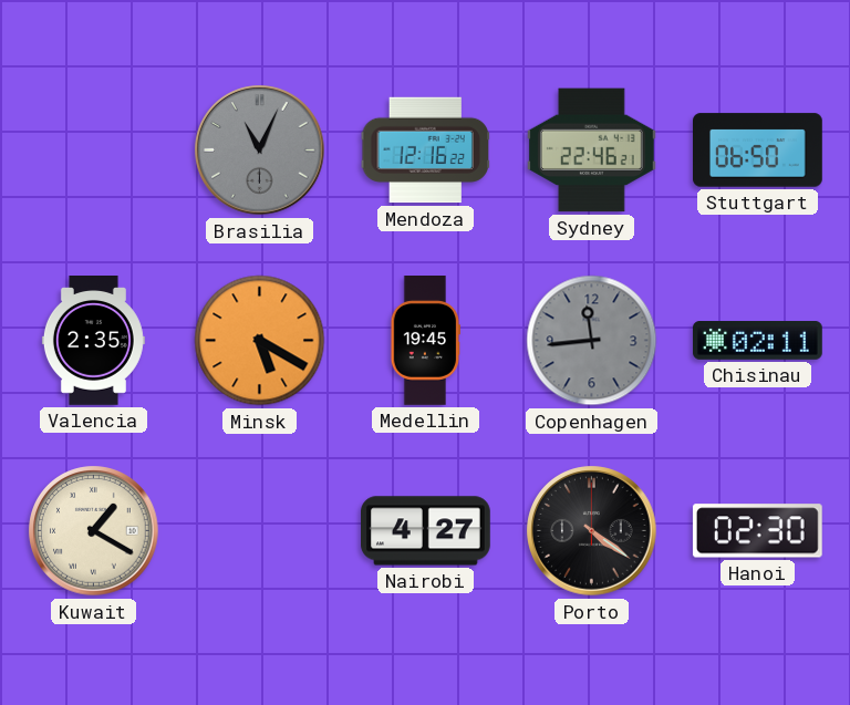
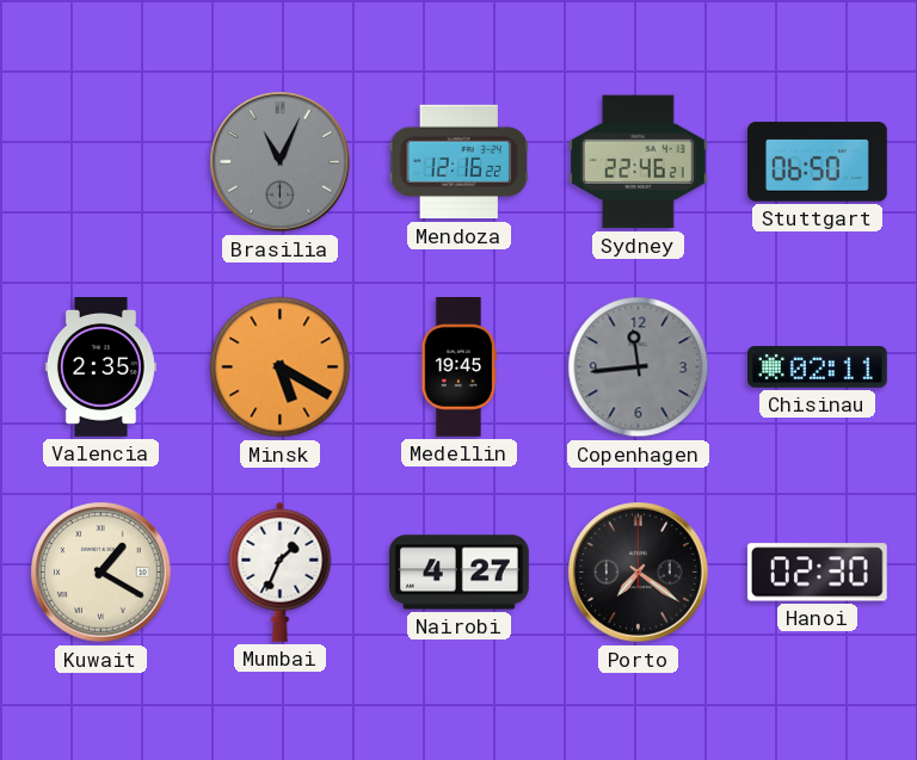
Mumbai: none -> 1:34 (281, 571)
Porto: 4:21 -> 7:21 (639, 573)
